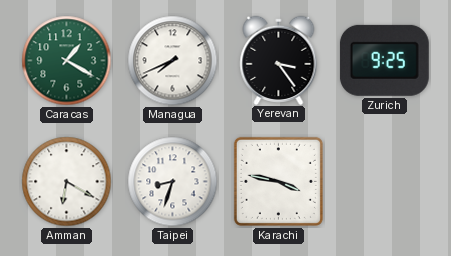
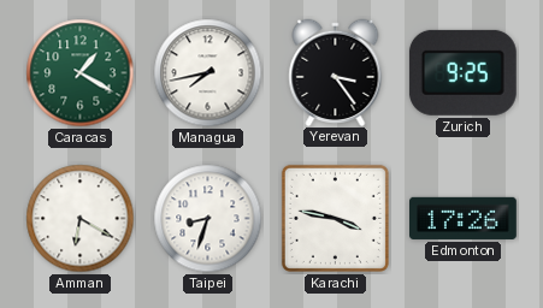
Managua: 7:41 -> 7:43 (208, 73)
Edmonton: none -> 17:26 (464, 218)
